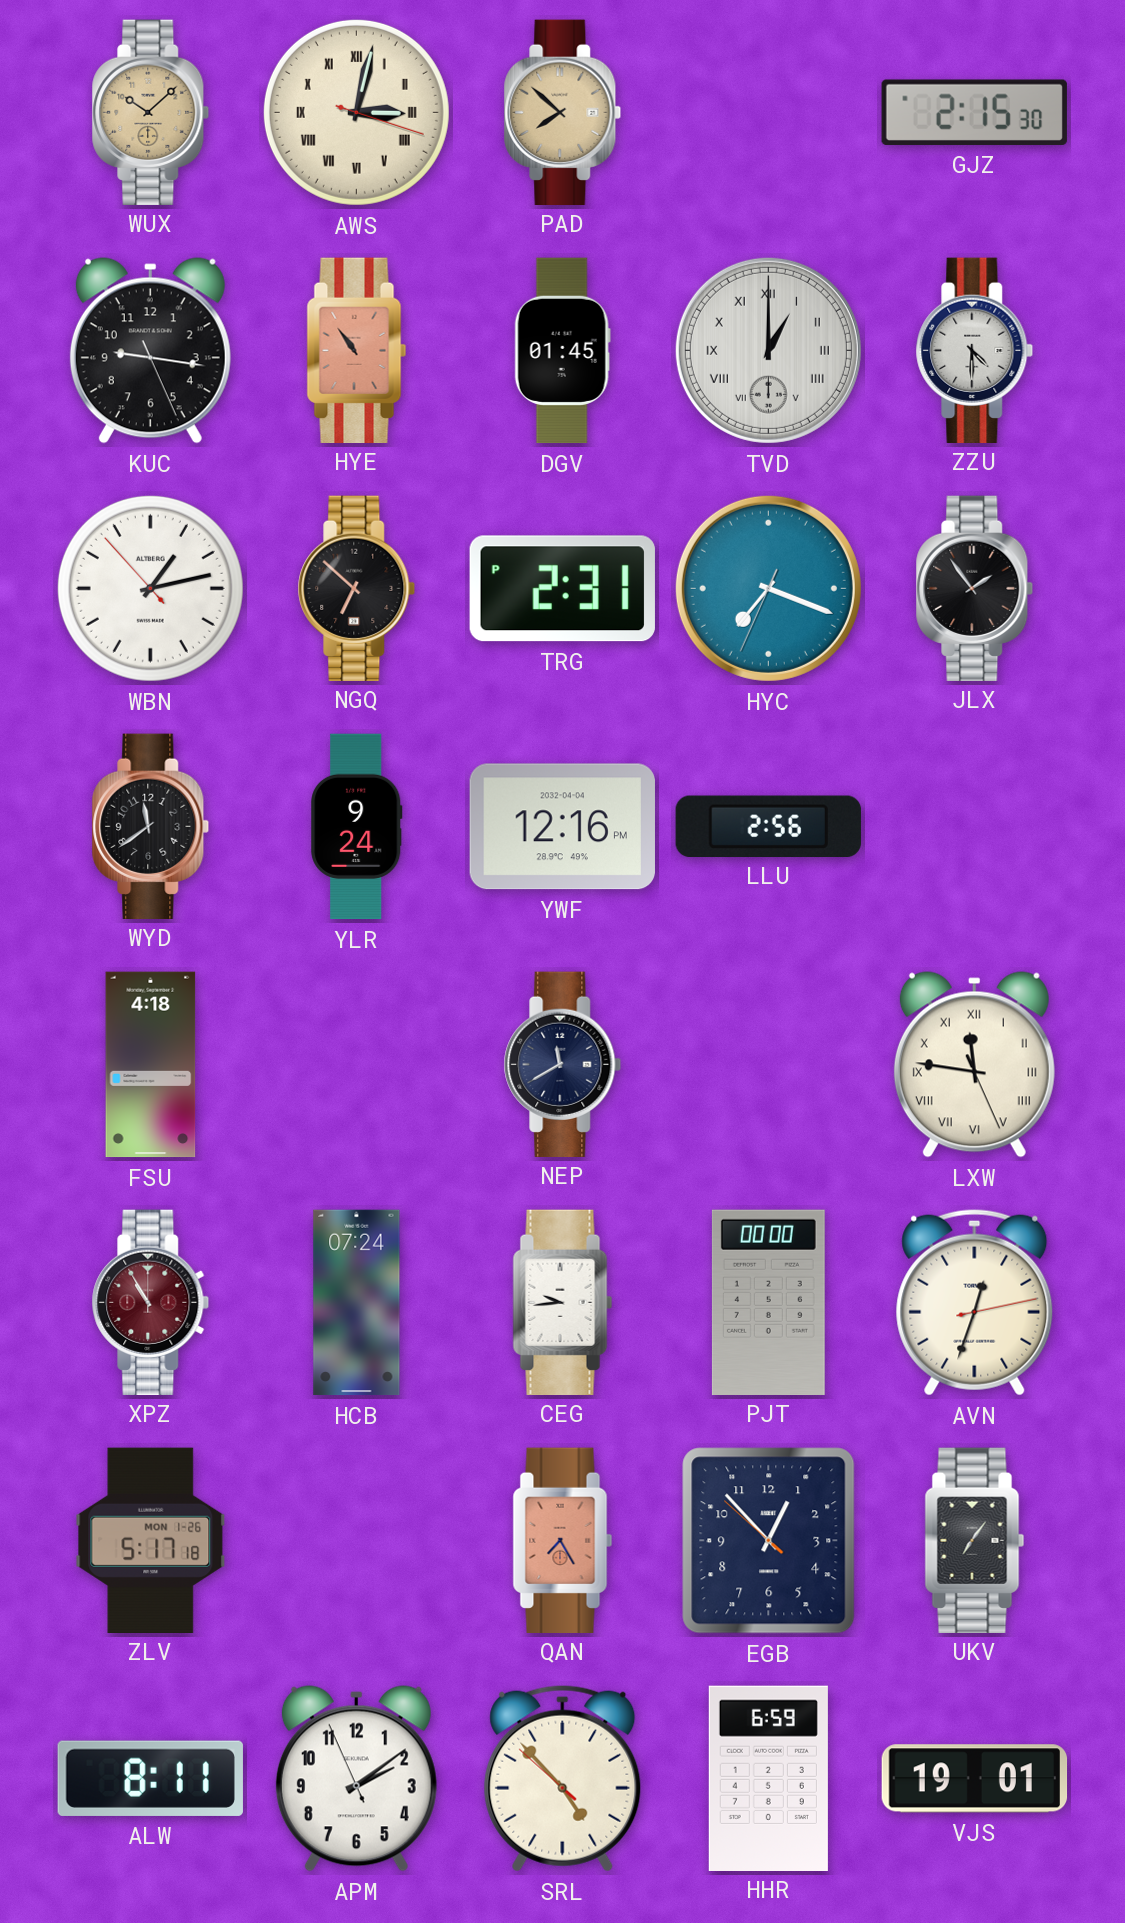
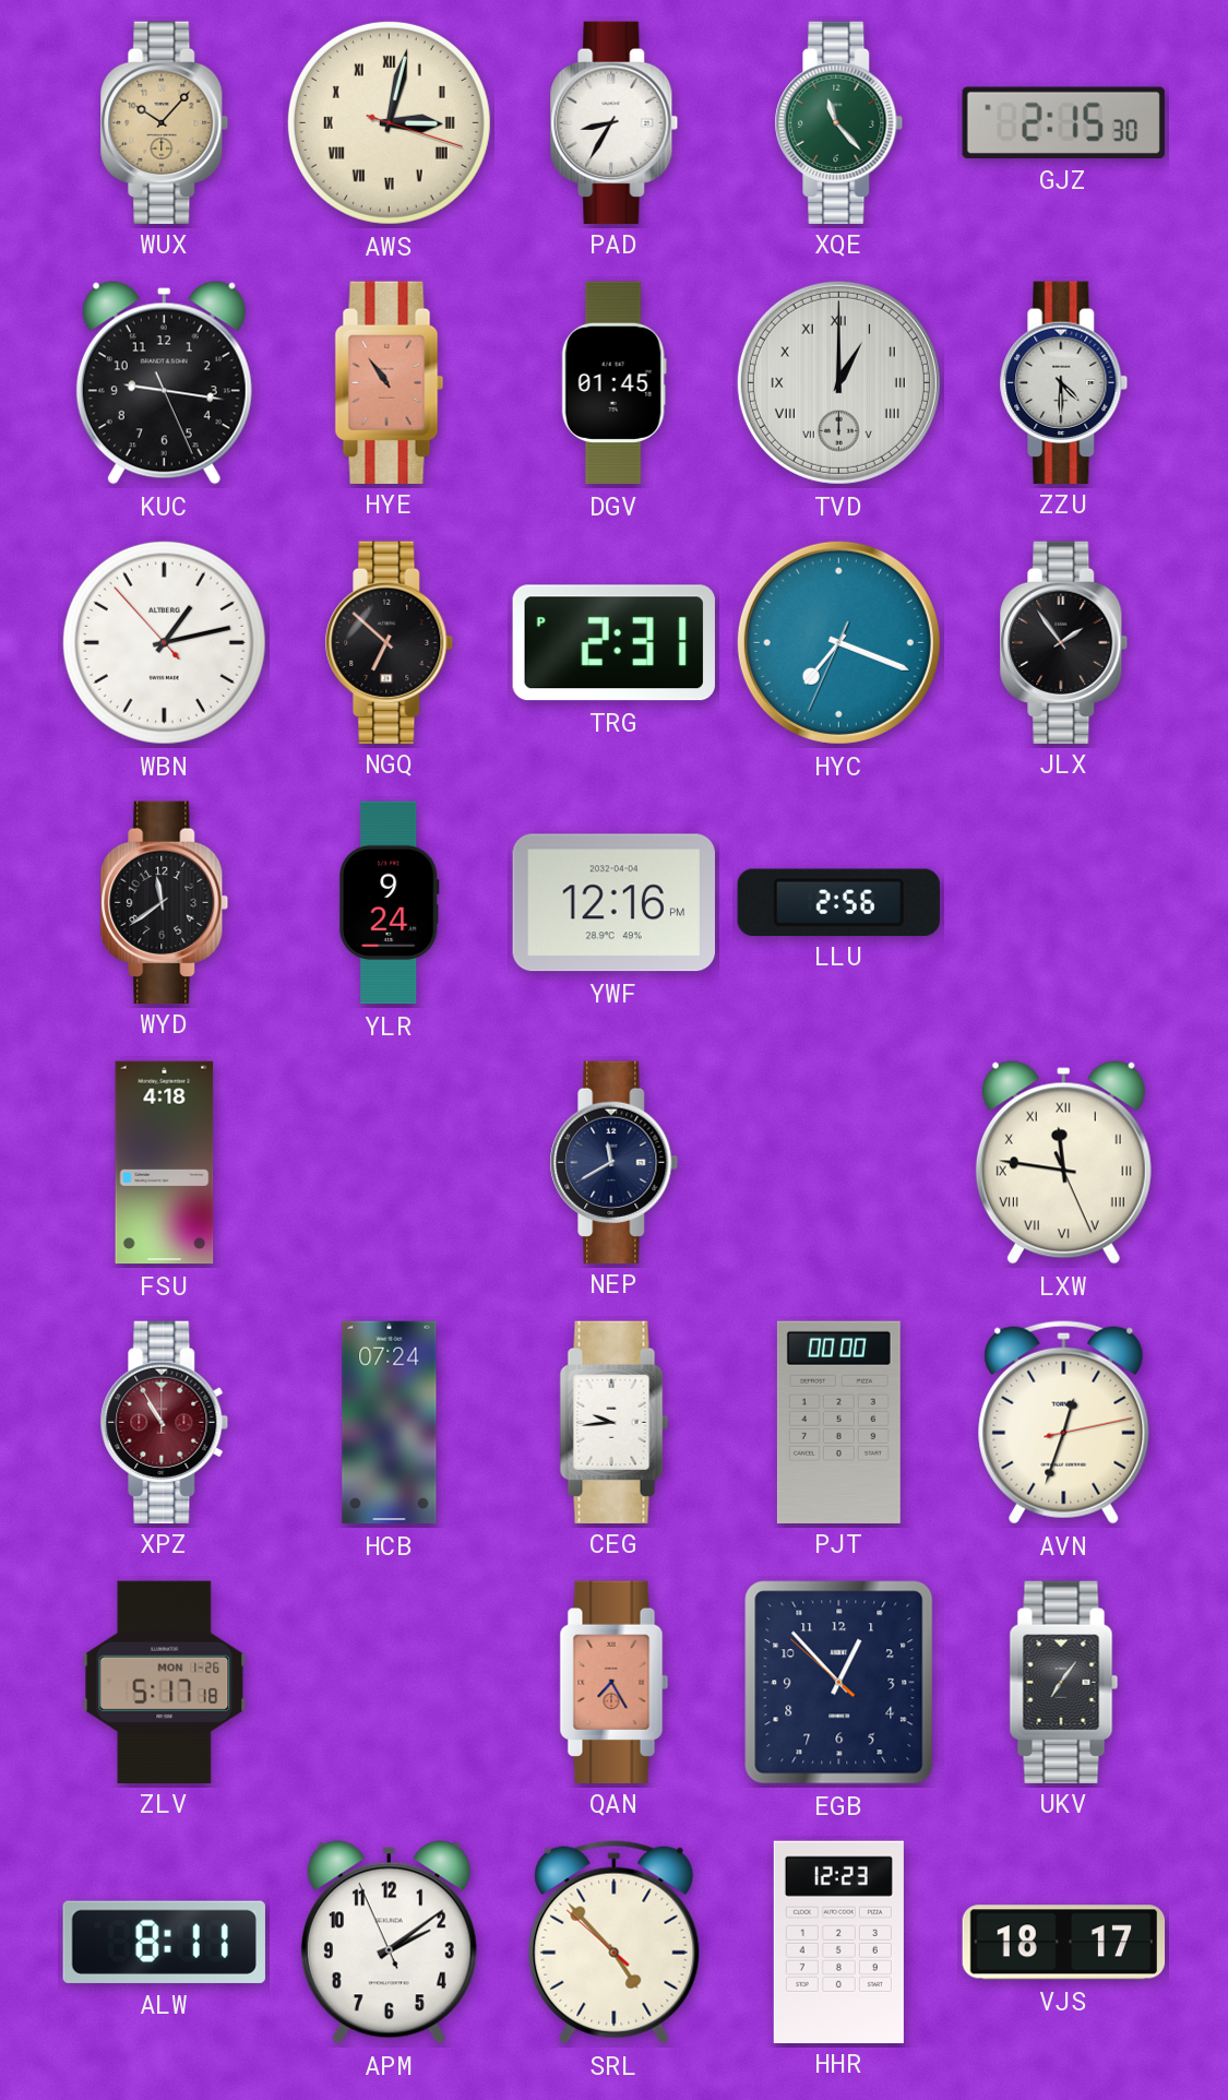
WUX: 10:08 -> 10:07 (165, 122)
PAD: 7:52 -> 8:35 (615, 122)
PAD dial: champagne -> white (615, 122)
XQE: none -> 11:23 (839, 122)
HHR: 6:59 -> 12:23 (838, 1942)
VJS: 19:01 -> 18:17 (1064, 1943)
